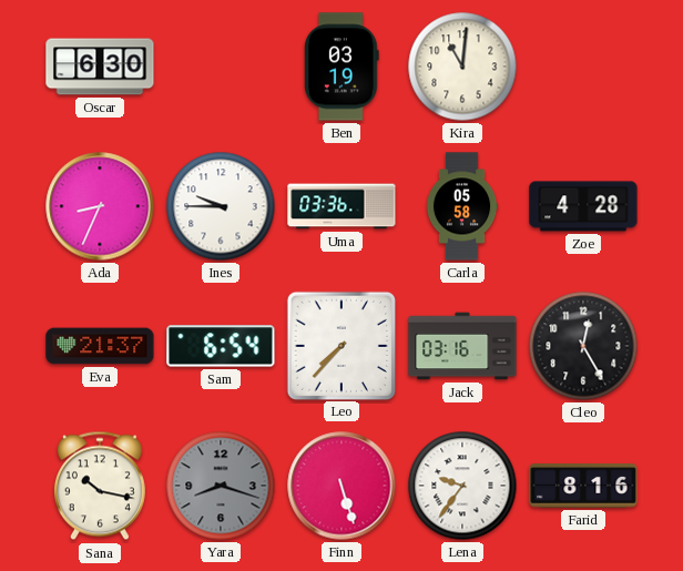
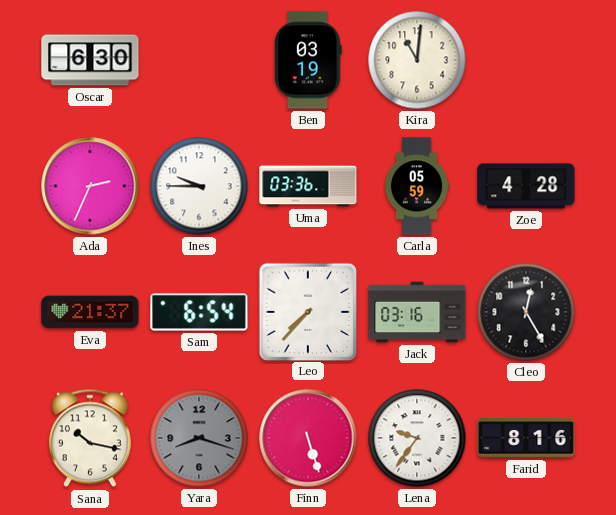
Ada: 8:34 -> 2:34 (90, 186)
Carla: 05:58 -> 05:59 (417, 186)
